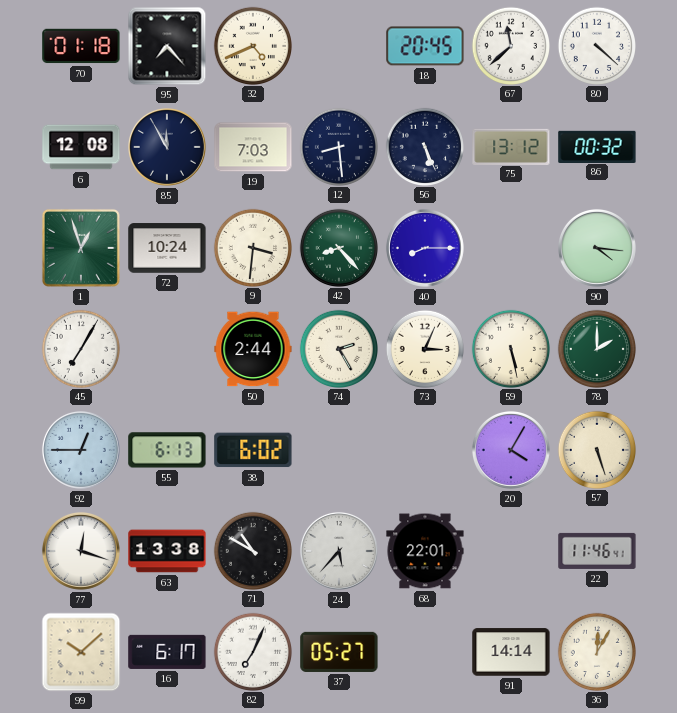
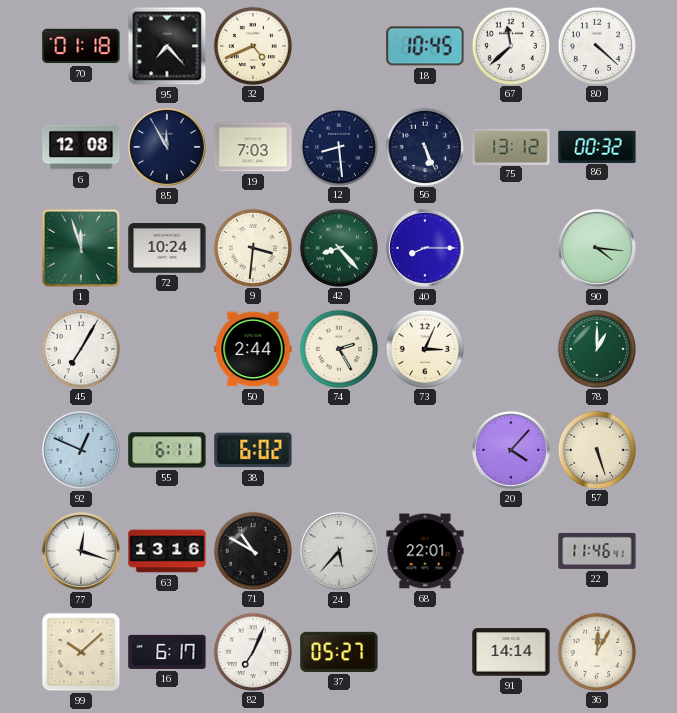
18: 20:45 -> 10:45 (425, 46)
1: 12:57 -> 11:57 (81, 248)
59: 5:28 -> none (510, 348)
78: 2:00 -> 1:00 (596, 348)
92: 12:45 -> 12:49 (81, 450)
55: 6:13 -> 6:11 (167, 450)
20: 4:05 -> 4:07 (511, 450)
63: 13:38 -> 13:16 (167, 551)
